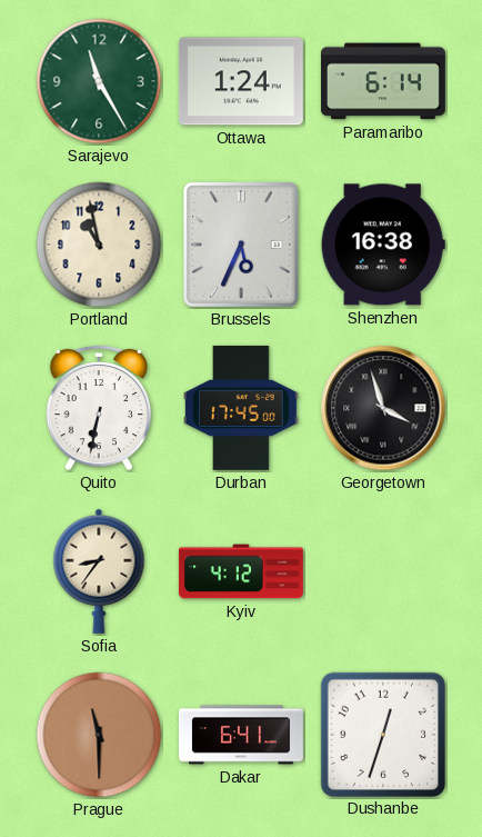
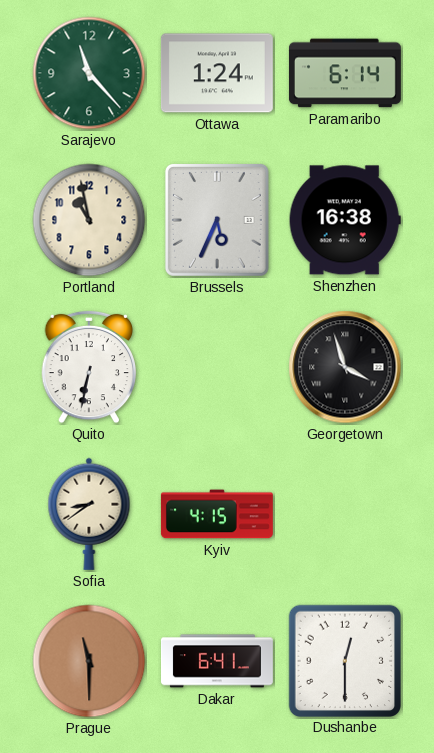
Sarajevo: 11:25 -> 11:23 (89, 73)
Durban: 17:45 -> none (241, 408)
Sofia: 8:36 -> 8:39 (89, 514)
Kyiv: 4:12 -> 4:15 (217, 514)
Dushanbe: 12:33 -> 12:30 (344, 660)
